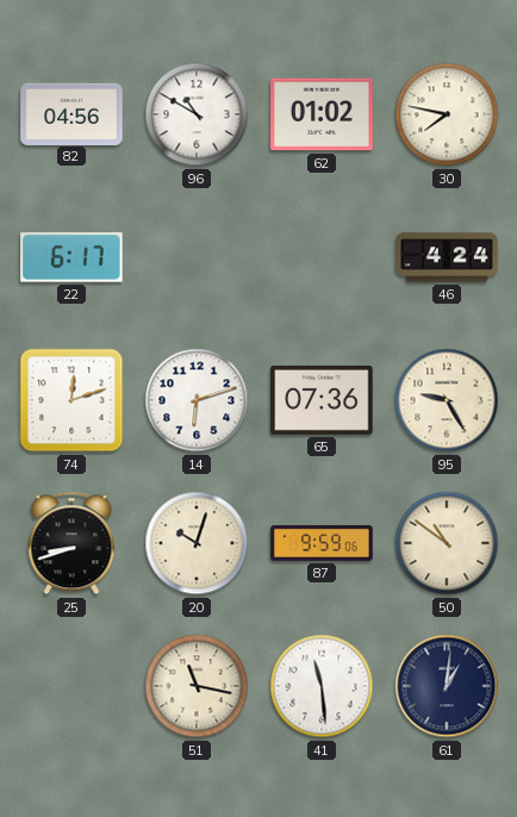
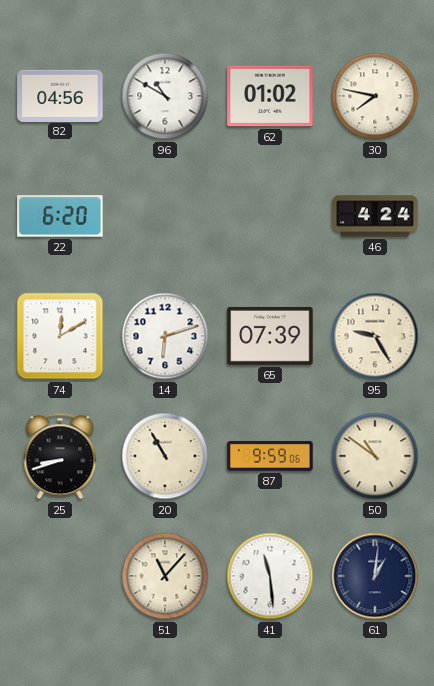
22: 6:17 -> 6:20 (60, 216)
74: 12:12 -> 12:10 (60, 336)
65: 07:36 -> 07:39 (270, 336)
20: 10:03 -> 10:55 (165, 456)
51: 11:17 -> 11:07 (165, 576)
